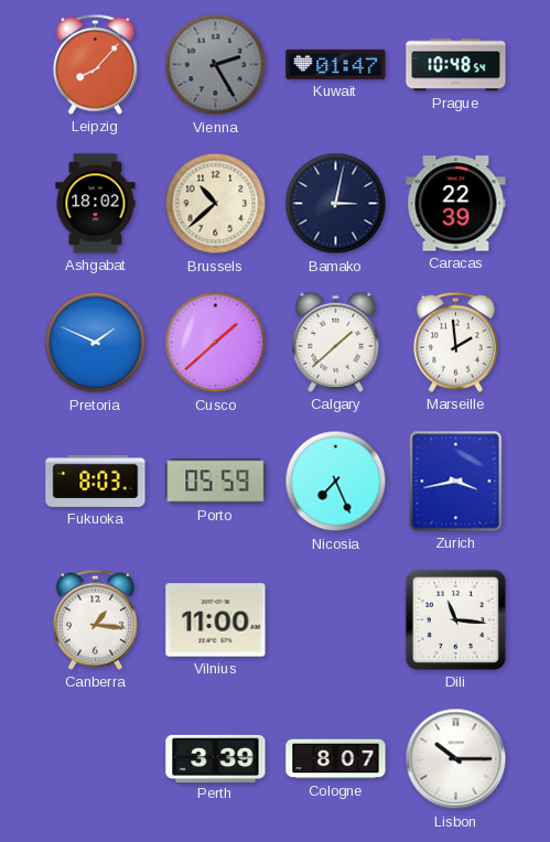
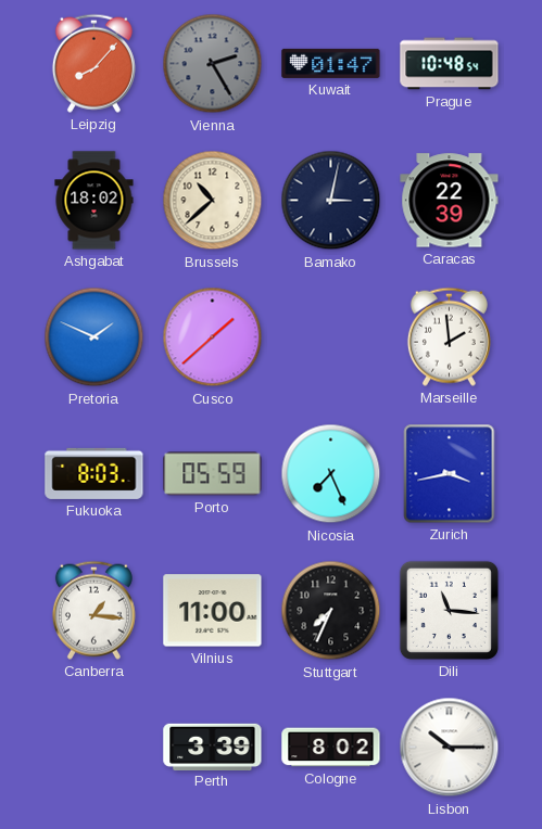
Calgary: 1:38 -> none (336, 342)
Stuttgart: none -> 7:34 (331, 611)
Cologne: 8:07 -> 8:02 (331, 748)
